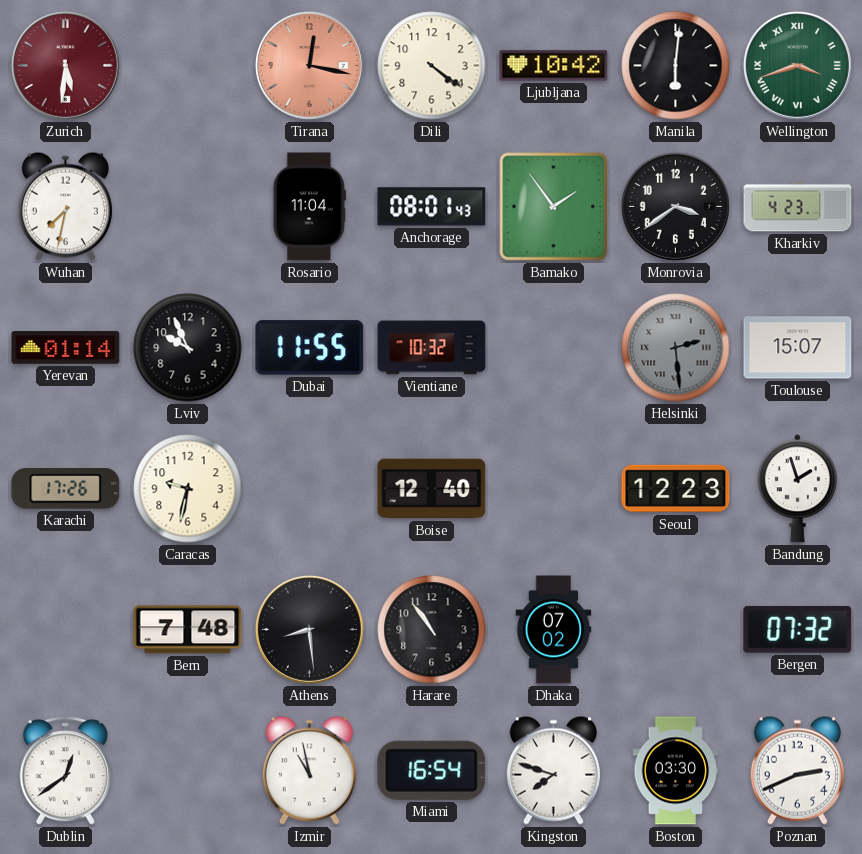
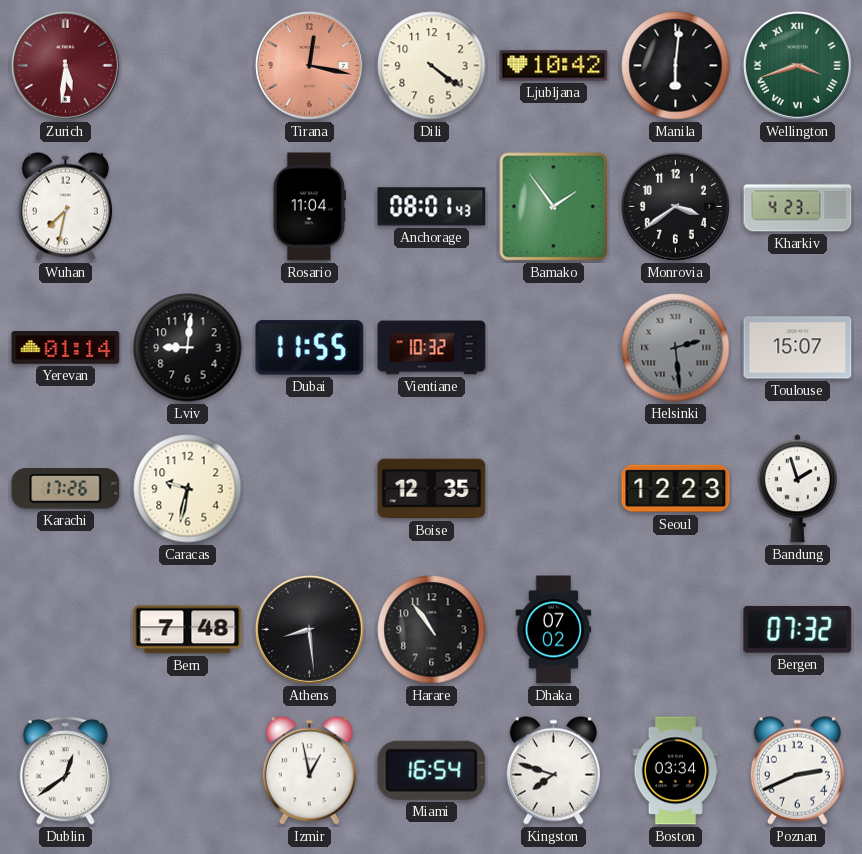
Lviv: 9:56 -> 9:01 (188, 348)
Boise: 12:40 -> 12:35 (432, 489)
Izmir: 10:58 -> 12:58 (309, 770)
Boston: 03:30 -> 03:34 (676, 771)
